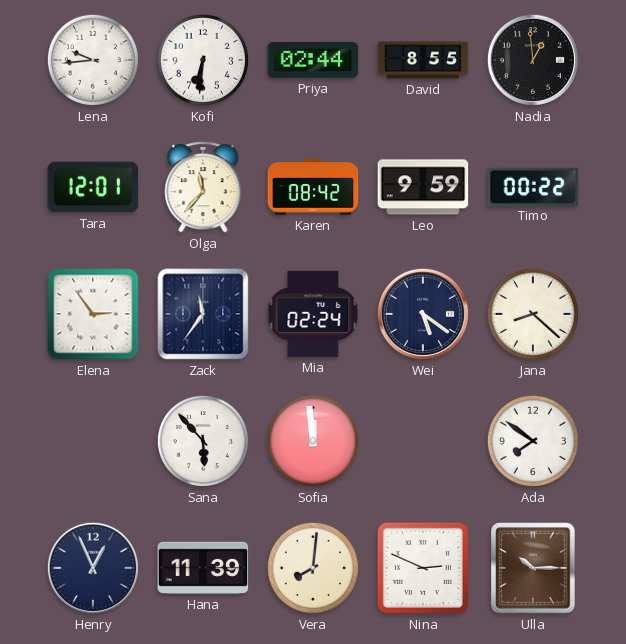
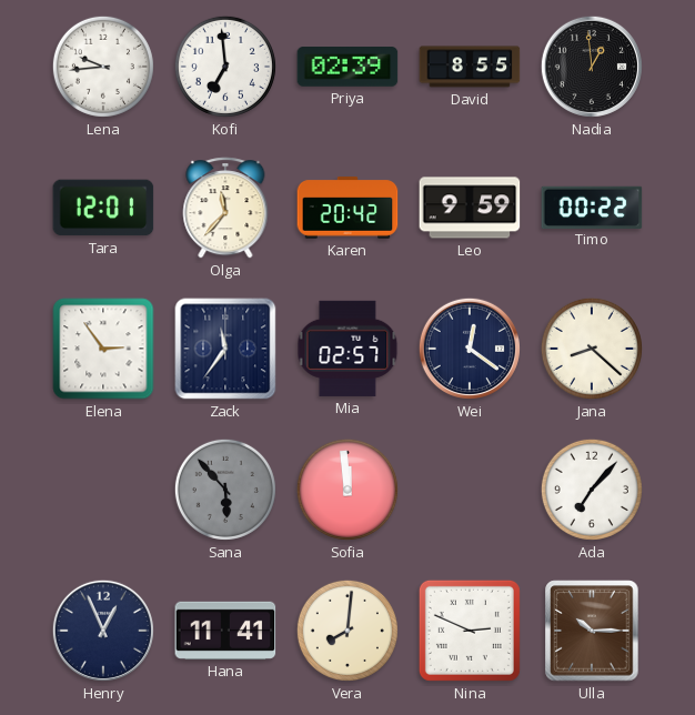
Kofi: 6:31 -> 6:59 (225, 67)
Priya: 02:44 -> 02:39 (347, 68)
Karen: 08:42 -> 20:42 (347, 208)
Mia: 02:24 -> 02:57 (347, 349)
Wei: 5:21 -> 12:21 (470, 349)
Sana dial: white -> grey (225, 490)
Ada: 7:51 -> 7:07 (592, 490)
Hana: 11:39 -> 11:41 (225, 631)
